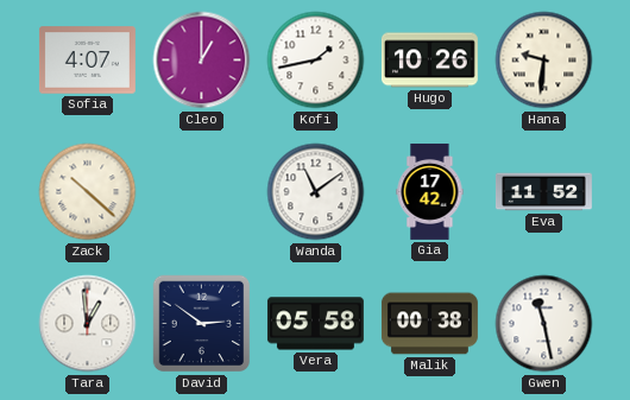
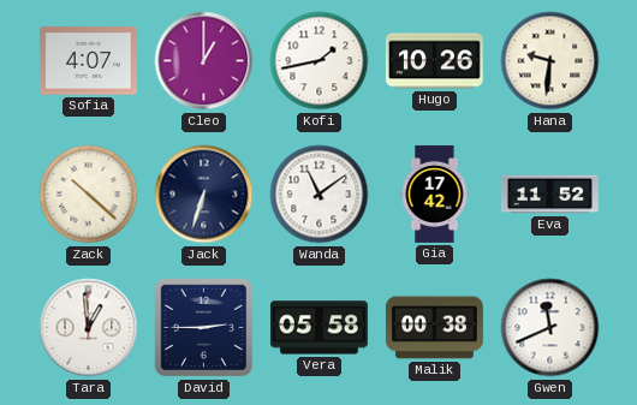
Jack: none -> 6:33 (204, 195)
David: 2:51 -> 2:45 (204, 328)
Gwen: 11:28 -> 11:41 (550, 328)
